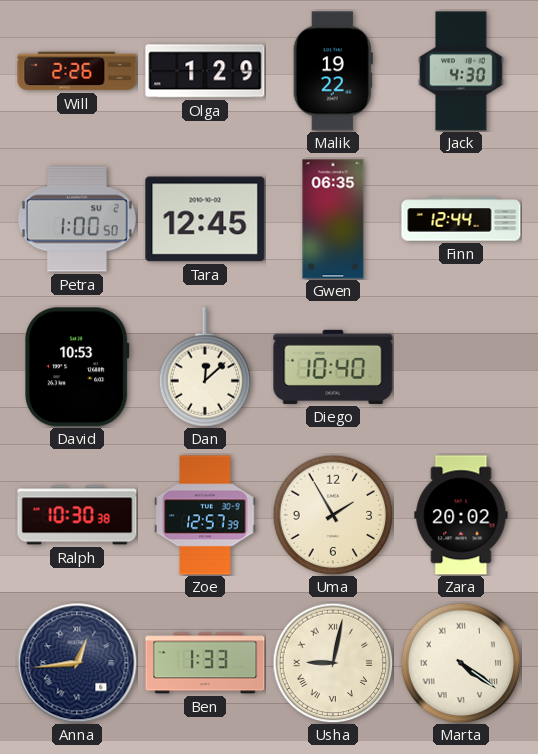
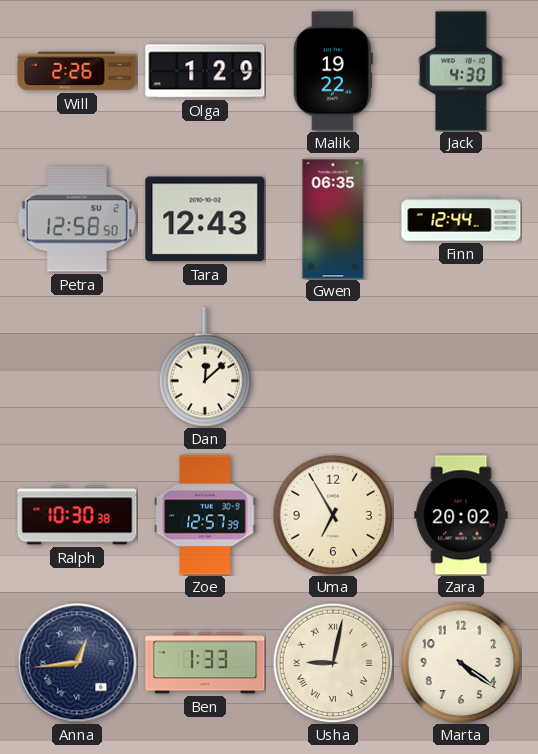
Petra: 1:00 -> 12:58 (77, 219)
Tara: 12:45 -> 12:43 (205, 219)
David: 10:53 -> none (77, 367)
Diego: 10:40 -> none (333, 367)
Uma: 1:55 -> 6:55 (333, 515)
Marta numerals: Roman -> Arabic (461, 663)
